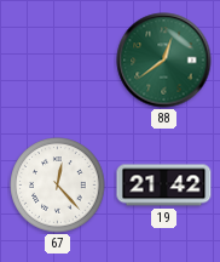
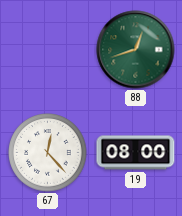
88: 12:39 -> 12:42 (136, 50)
19: 21:42 -> 08:00 (136, 153)
